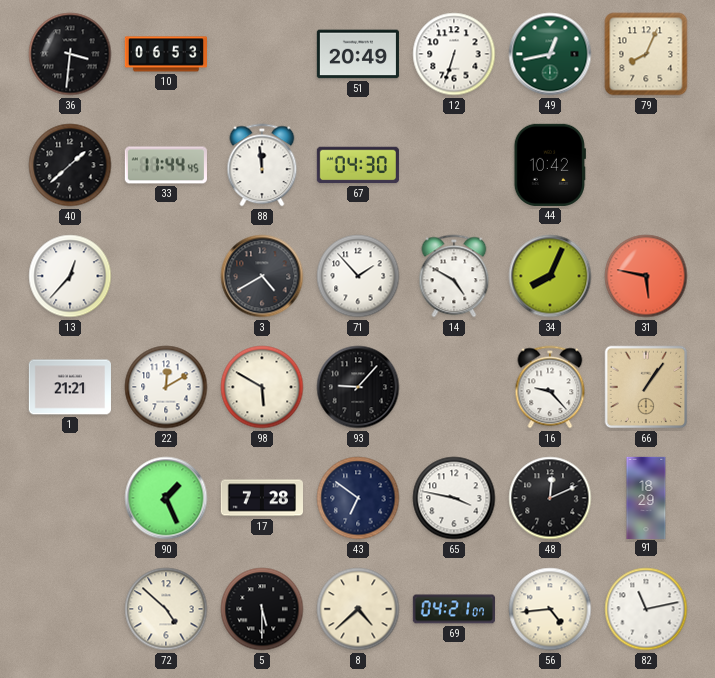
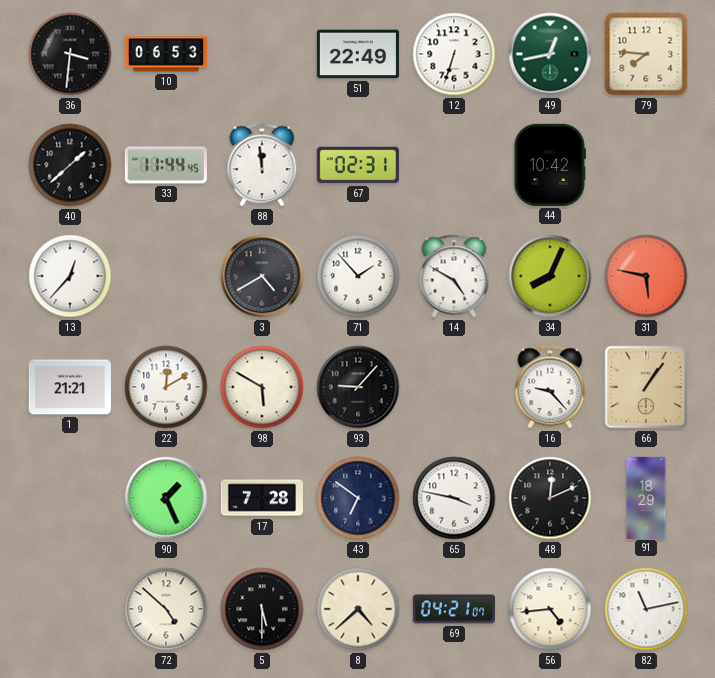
51: 20:49 -> 22:49 (358, 54)
79: 8:04 -> 7:46 (646, 54)
67: 04:30 -> 02:31 (358, 165)
